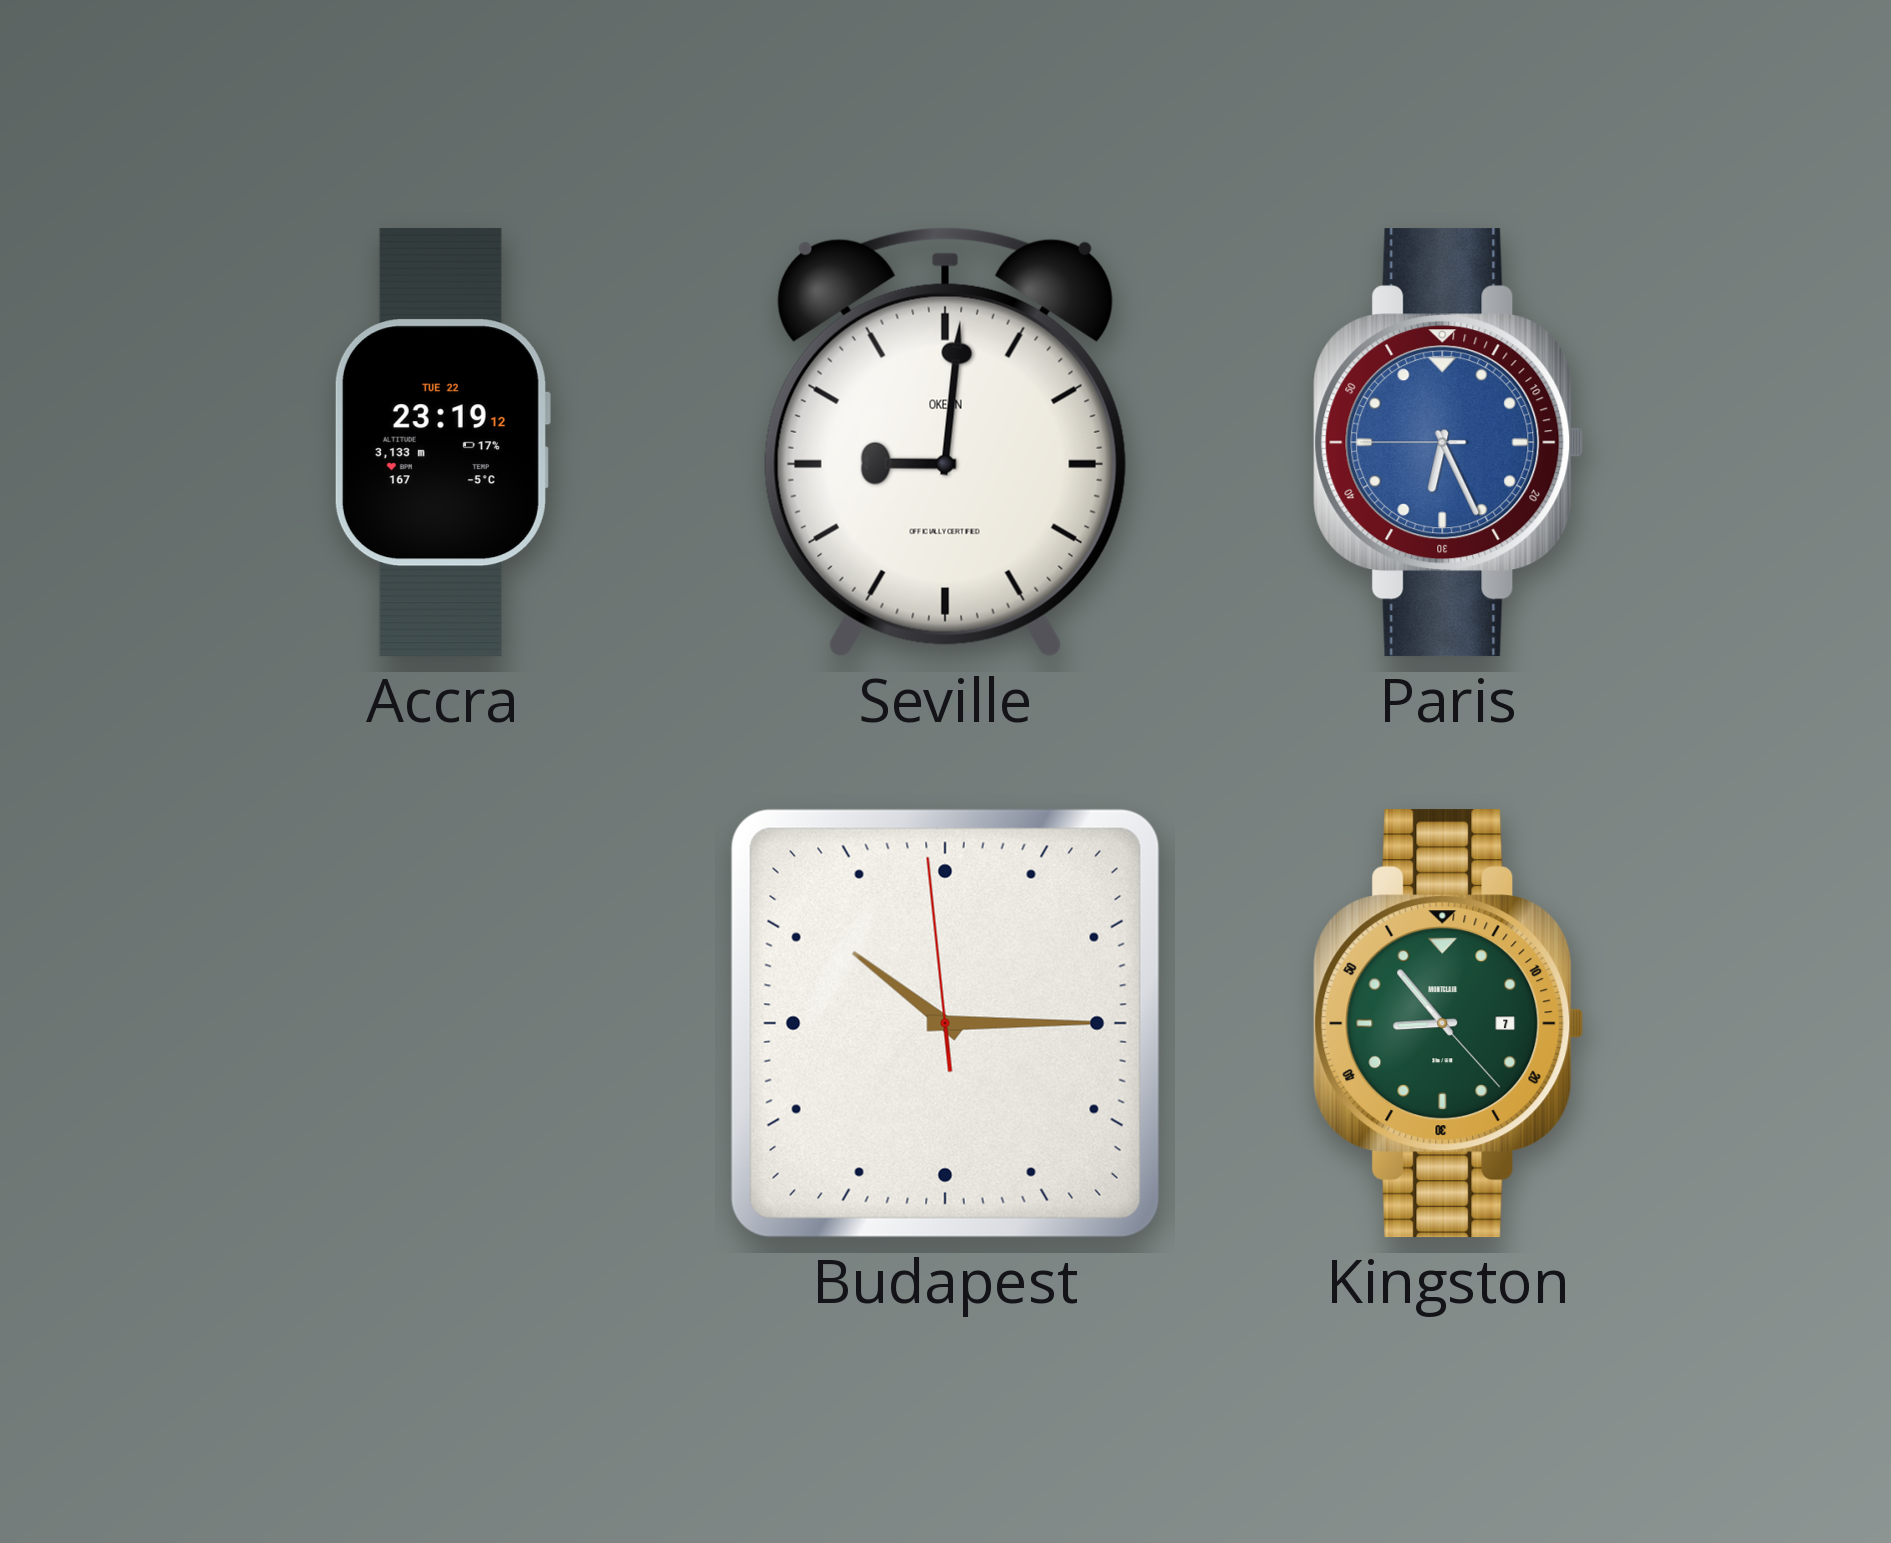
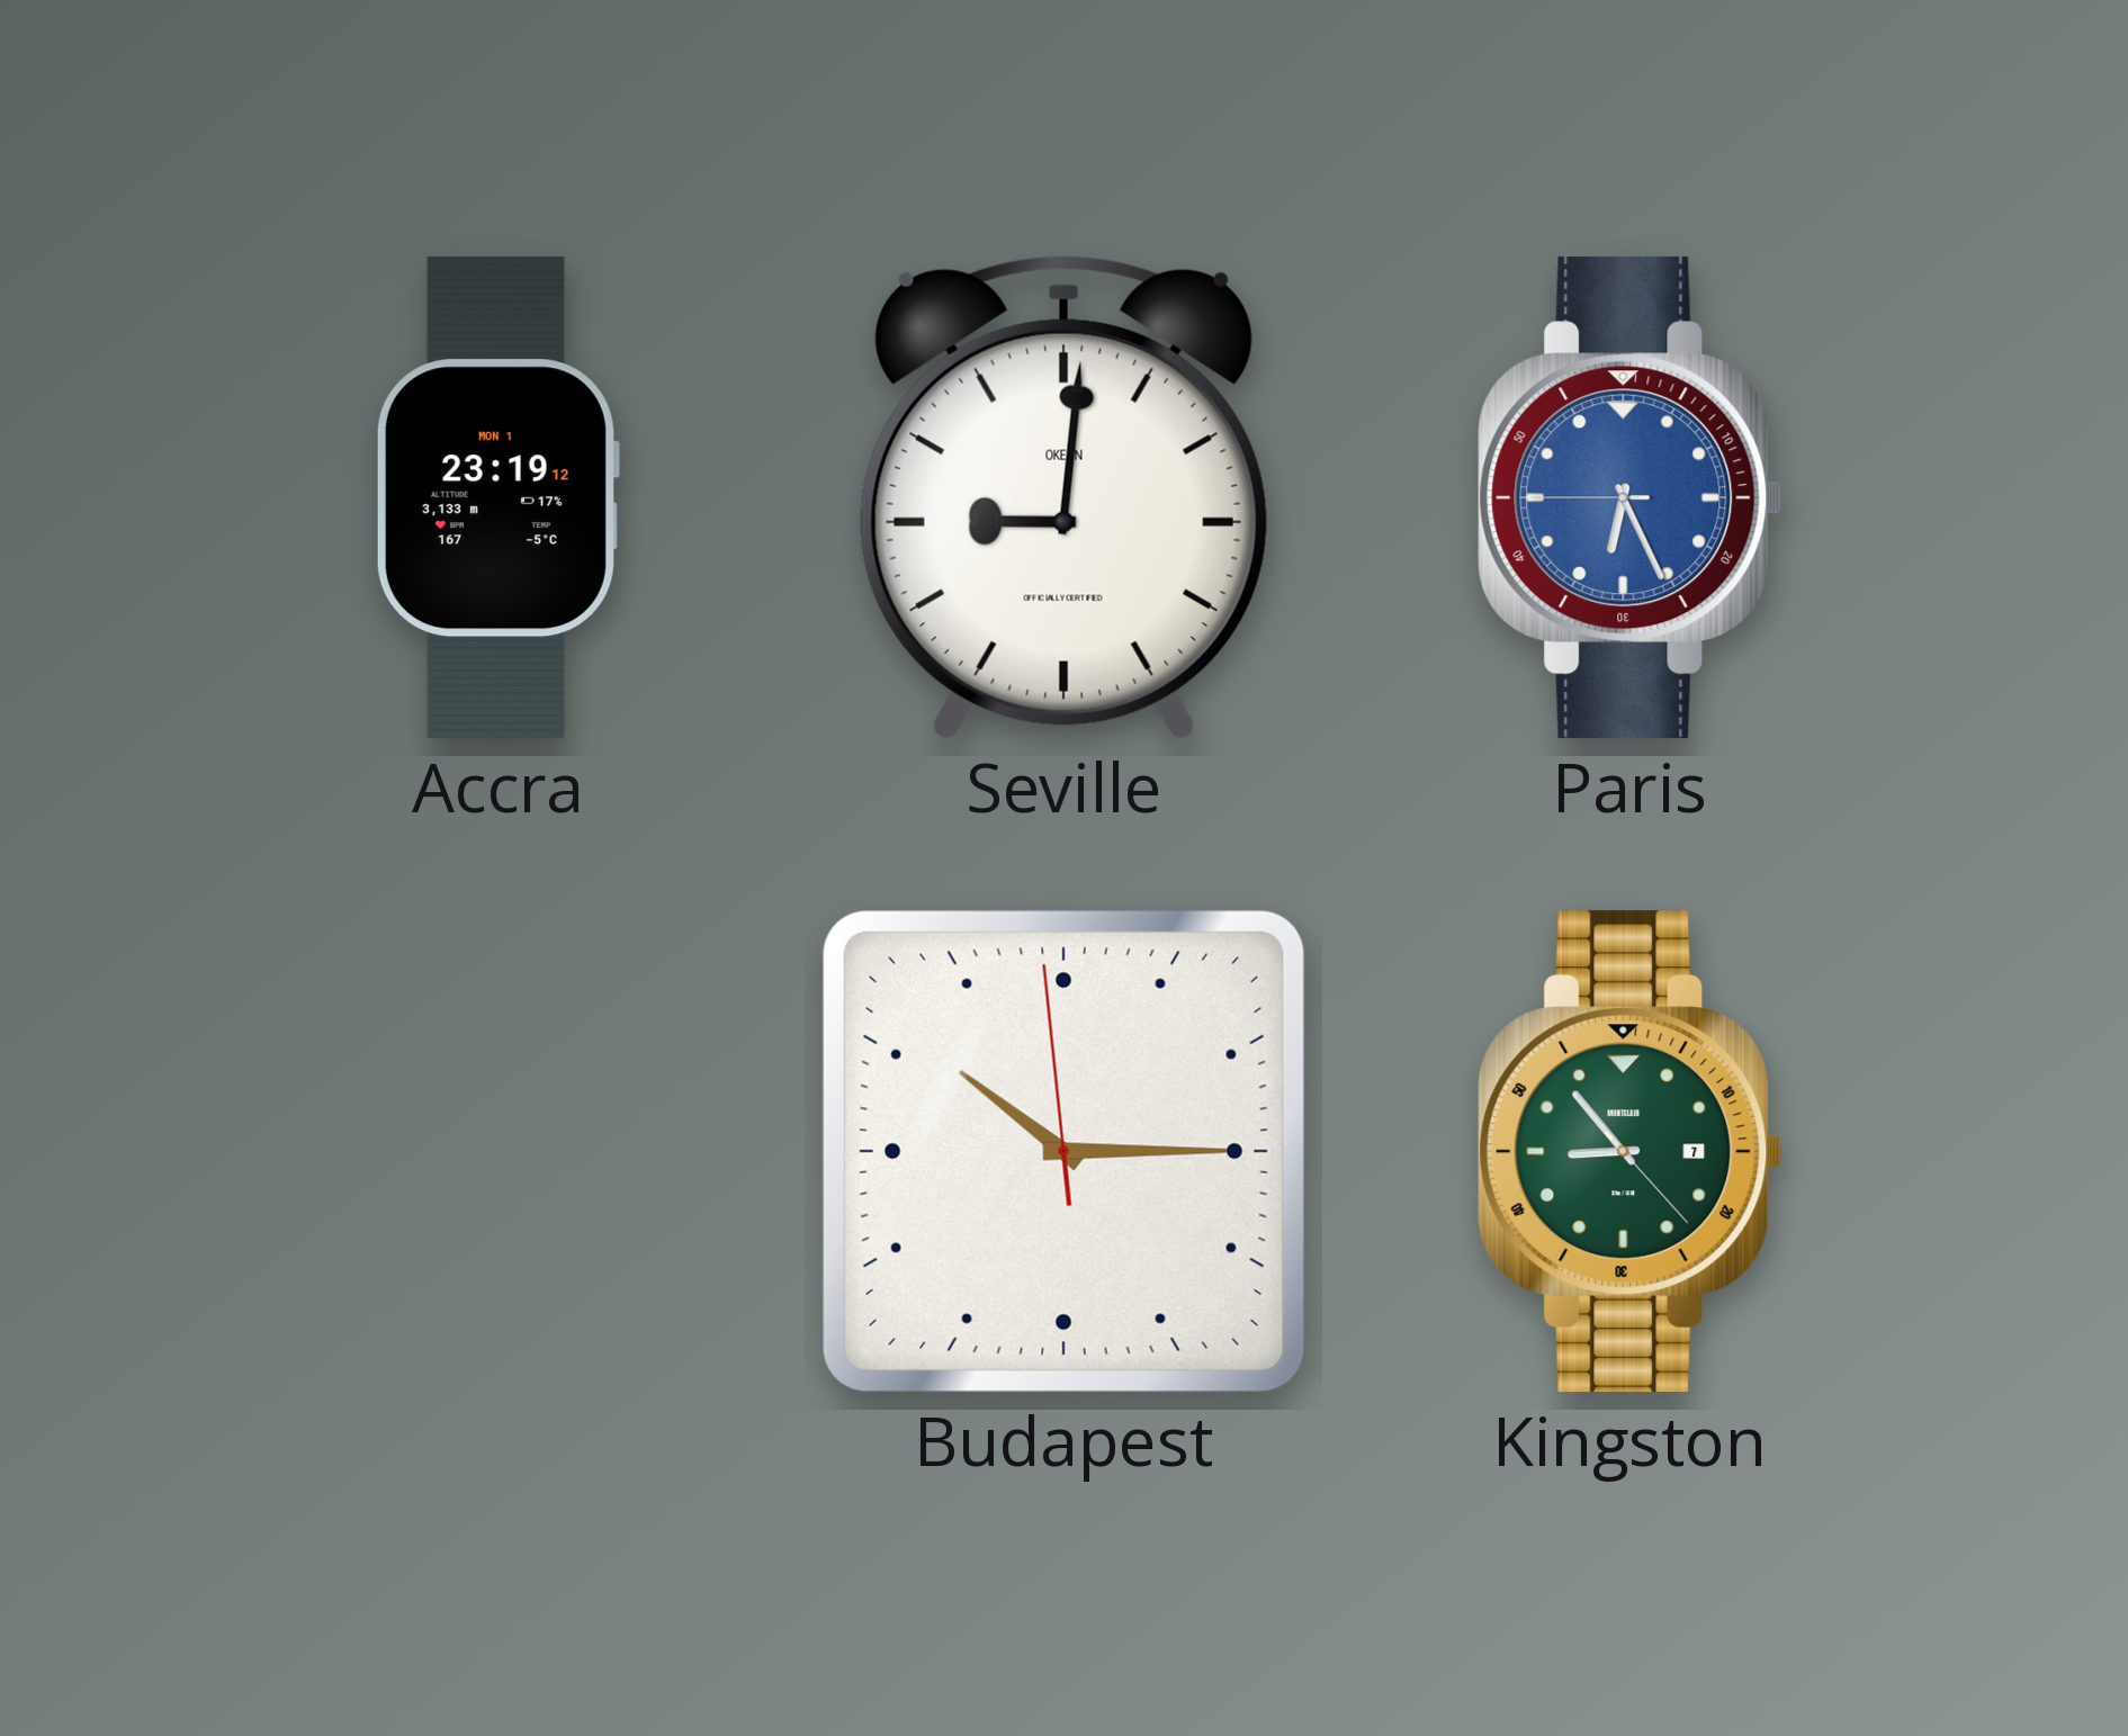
Accra date: TUE 22 -> MON 1 (497, 498)
